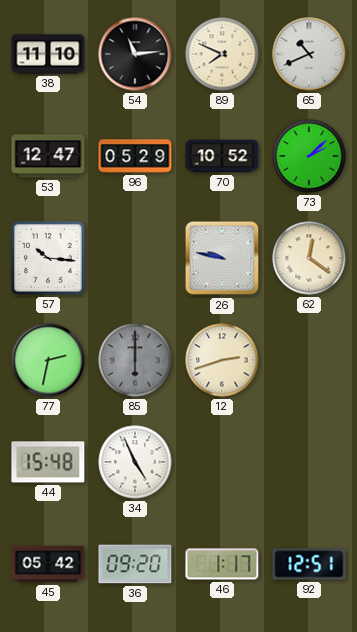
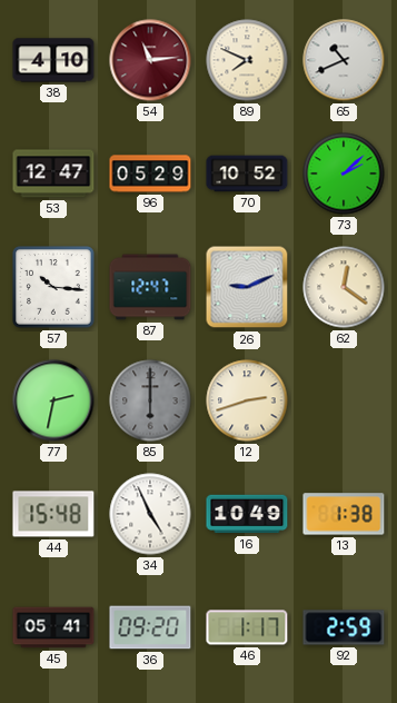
38: 11:10 -> 4:10 (53, 60)
54 dial: black -> burgundy (150, 60)
87: none -> 12:47 (150, 287)
26: 9:47 -> 9:11 (247, 287)
16: none -> 10:49 (247, 514)
13: none -> 1:38 (344, 514)
45: 05:42 -> 05:41 (53, 627)
92: 12:51 -> 2:59 (344, 627)
